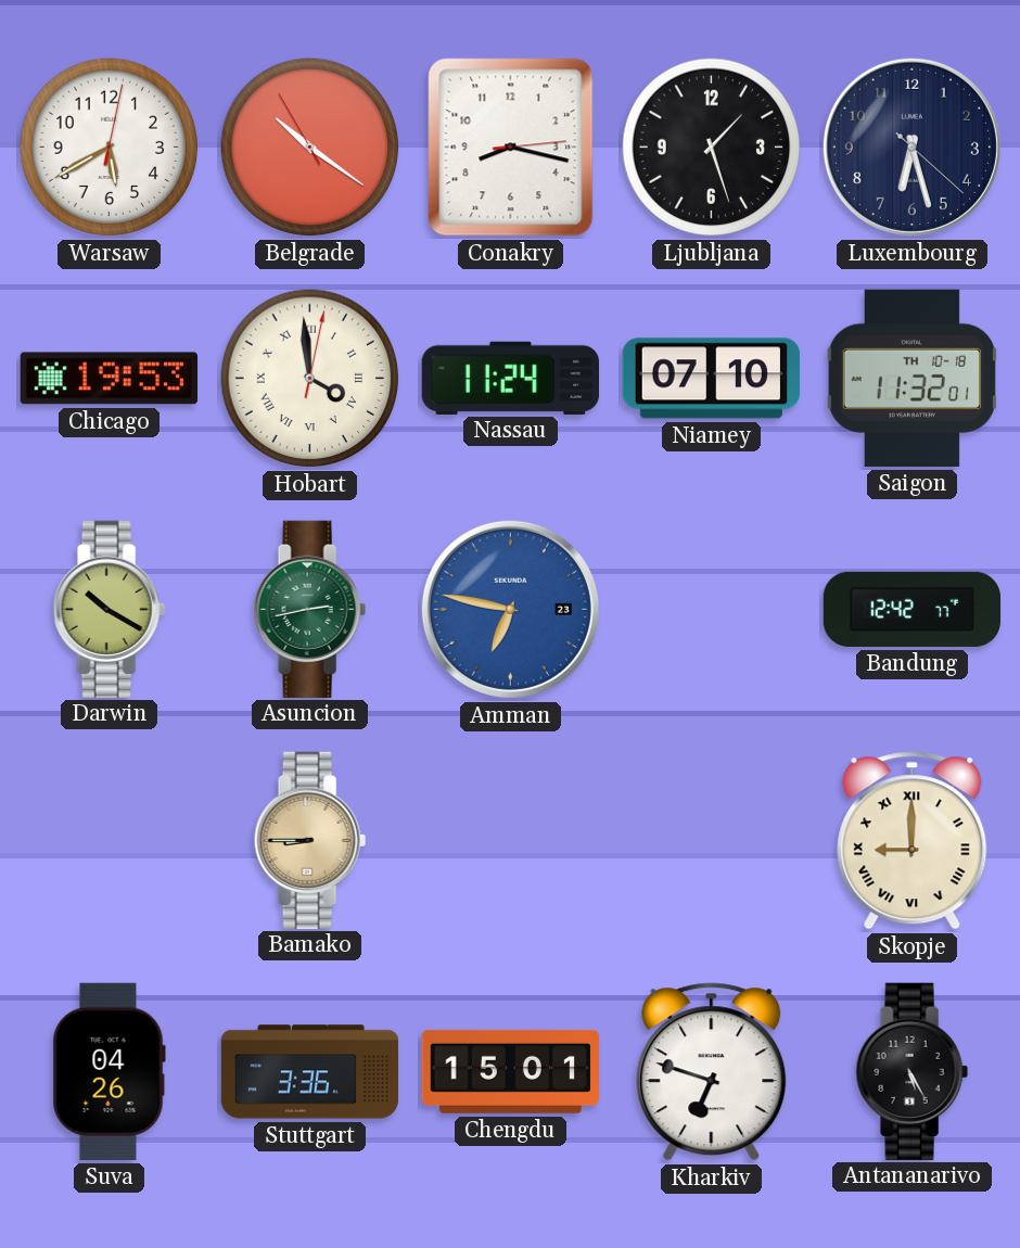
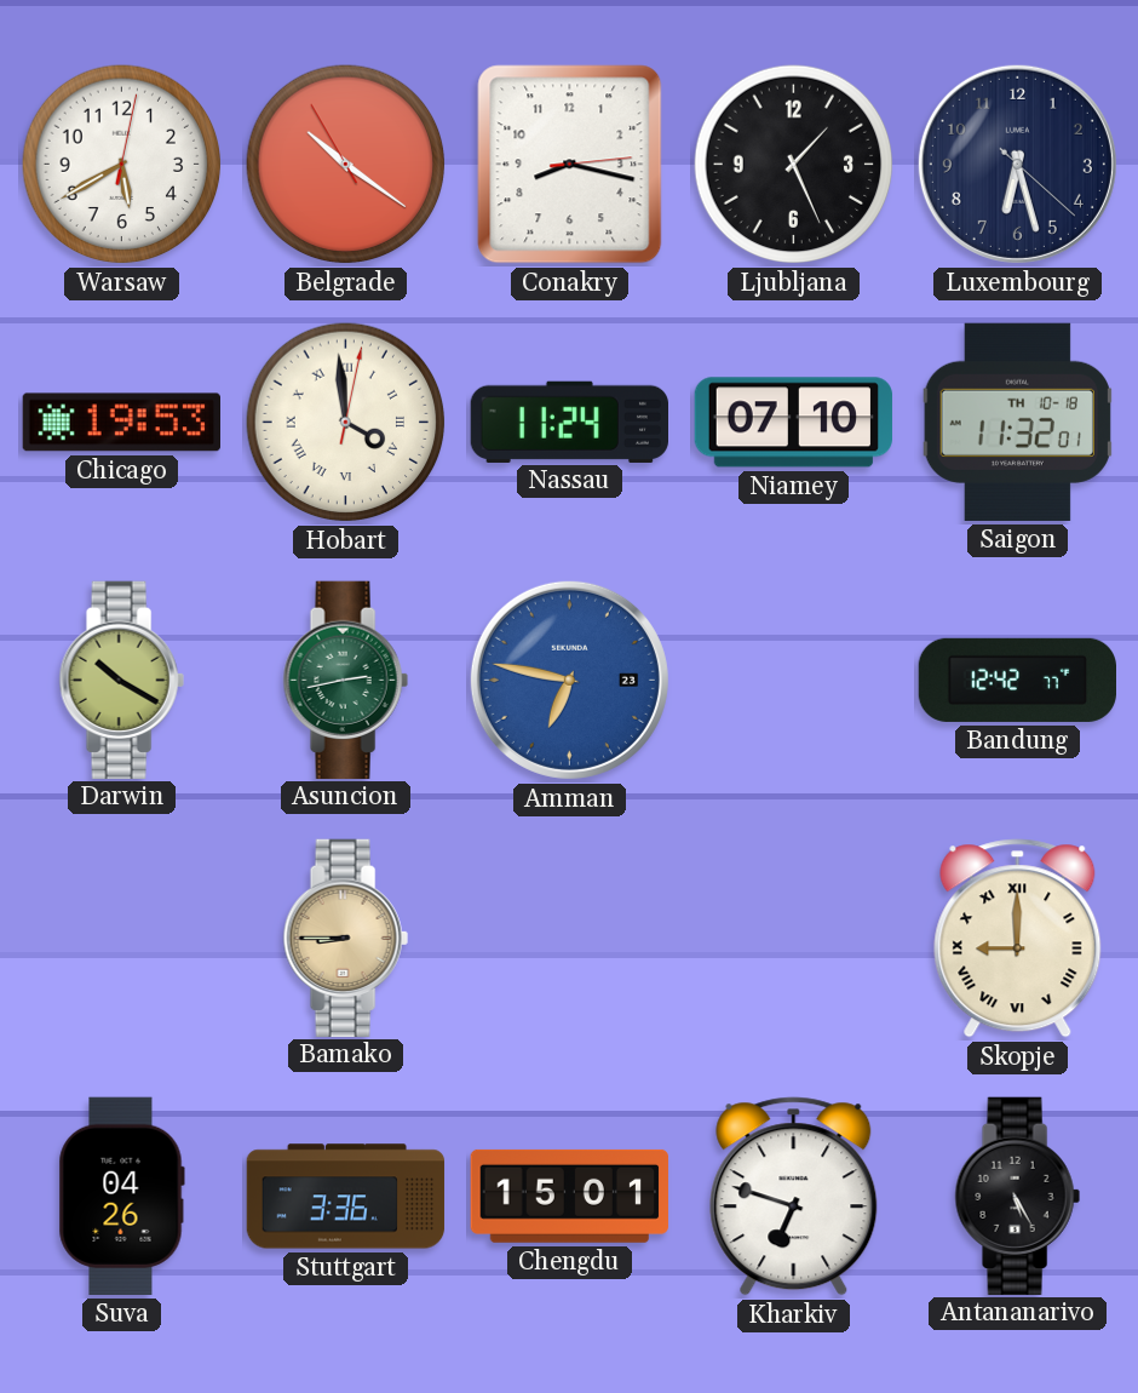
Ljubljana: 1:27 -> 1:26 (794, 165)
